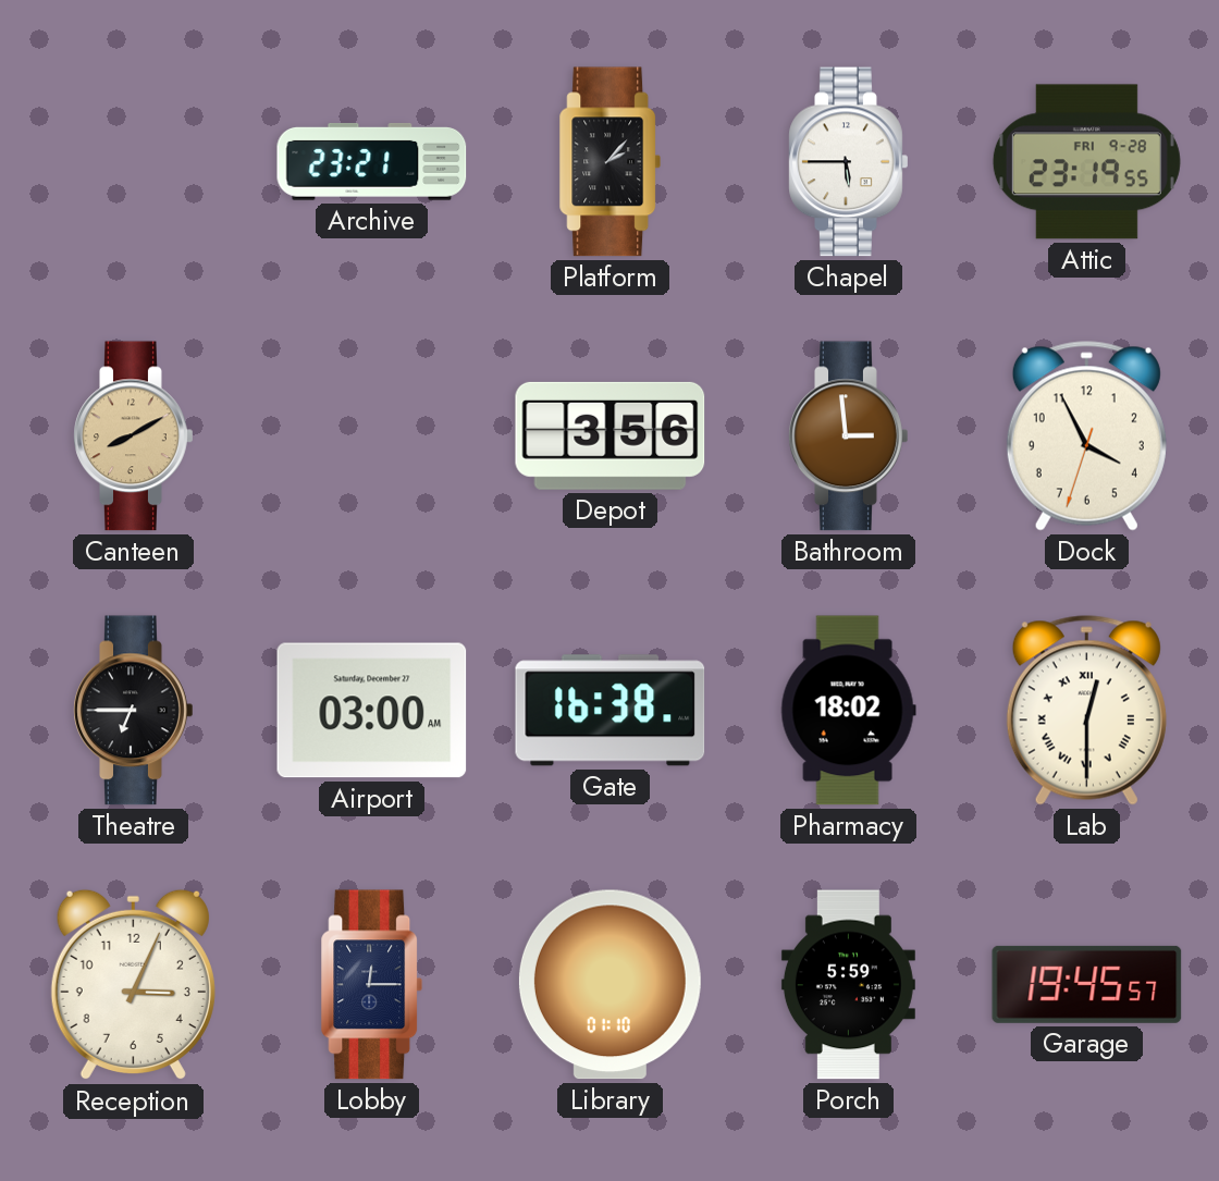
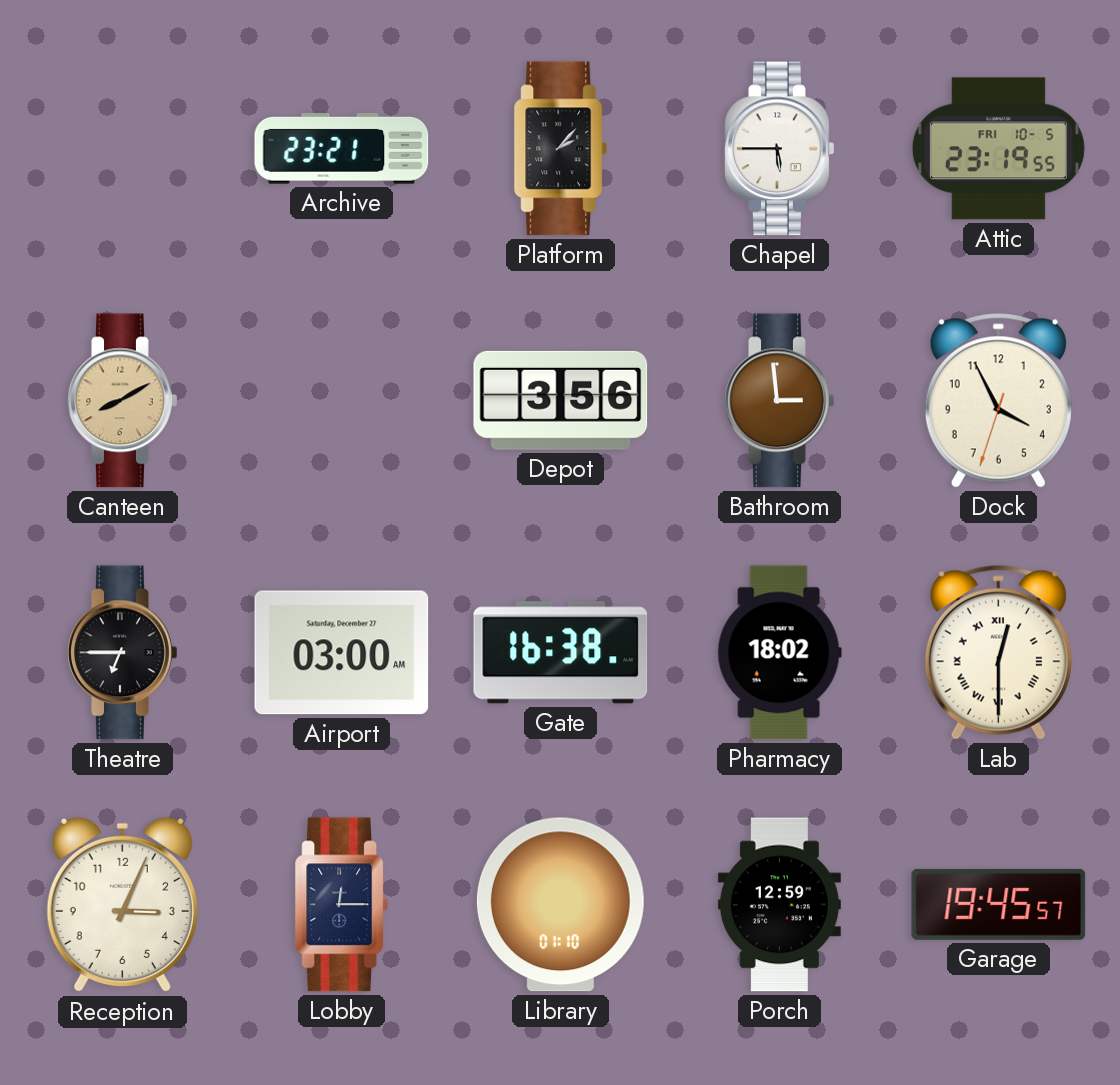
Attic date: FRI 9-28 -> FRI 10-5 (998, 149)
Porch: 5:59 -> 12:59 (779, 905)
